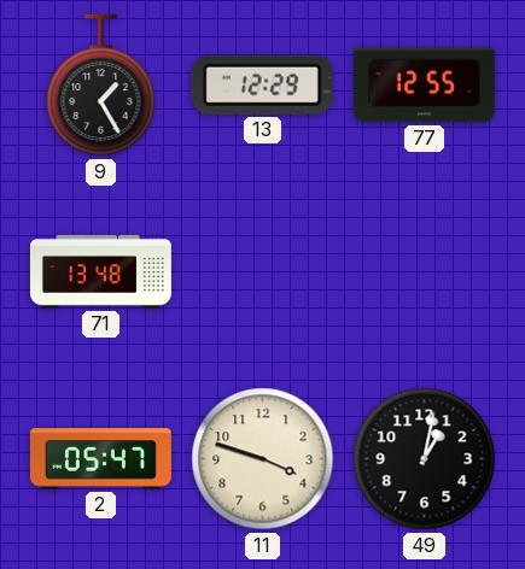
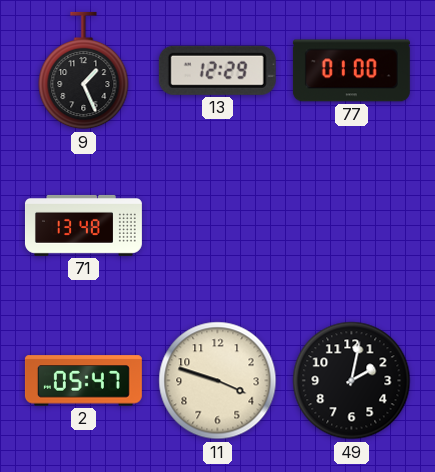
9: 1:25 -> 1:26 (84, 71)
77: 12:55 -> 01:00 (351, 71)
49: 1:02 -> 2:02 (352, 381)
